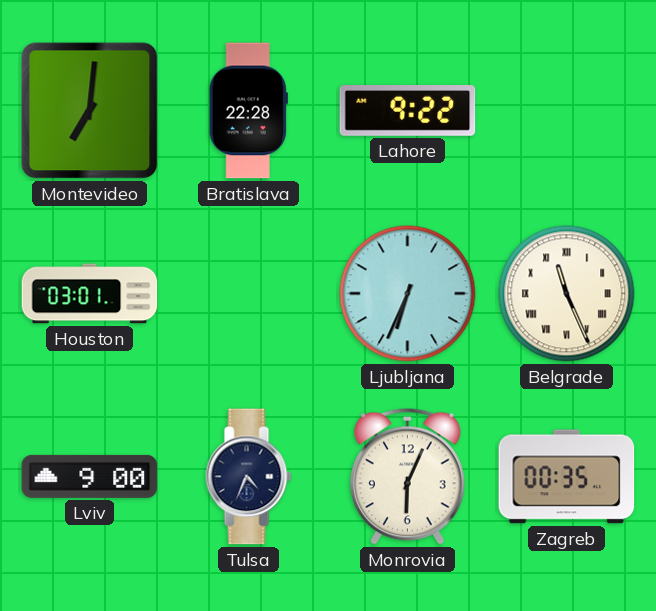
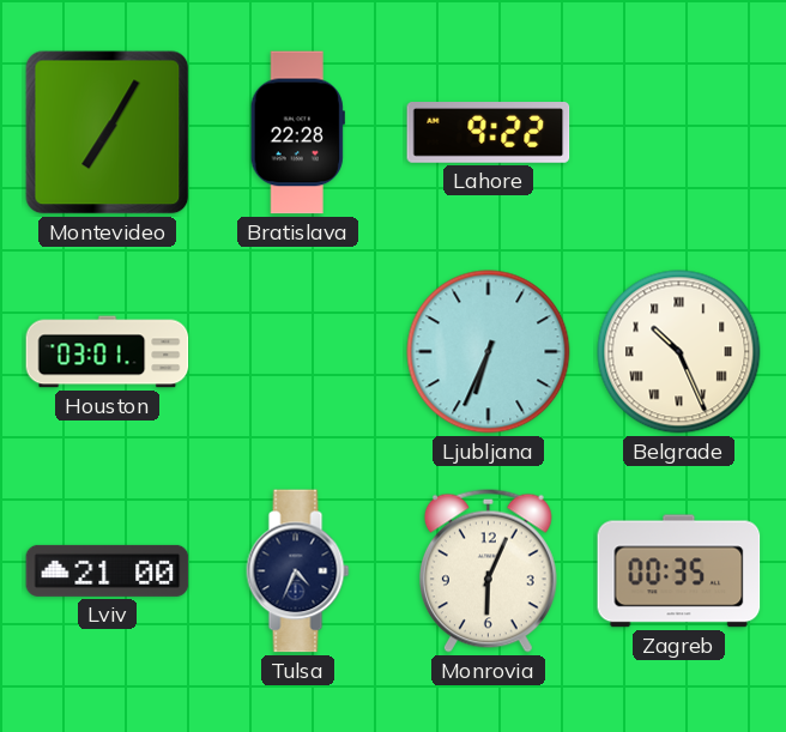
Montevideo: 7:01 -> 7:05 (108, 133)
Belgrade: 11:26 -> 10:26 (679, 352)
Lviv: 9:00 -> 21:00 (108, 570)
